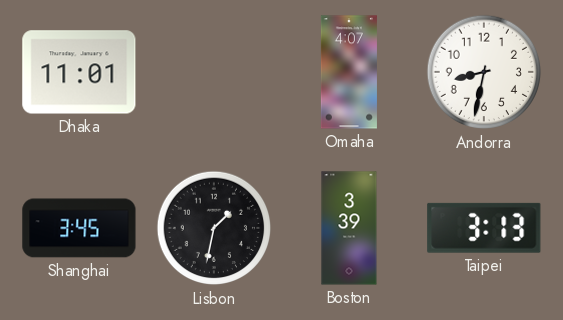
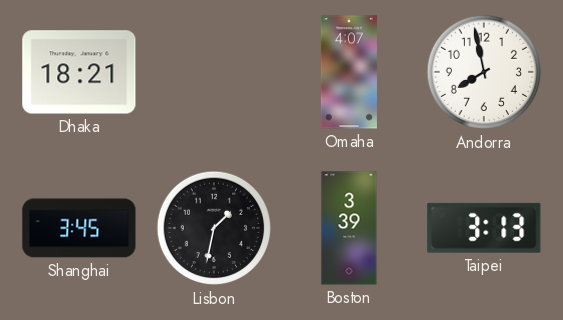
Dhaka: 11:01 -> 18:21 (79, 72)
Andorra: 8:32 -> 7:58 (484, 72)
